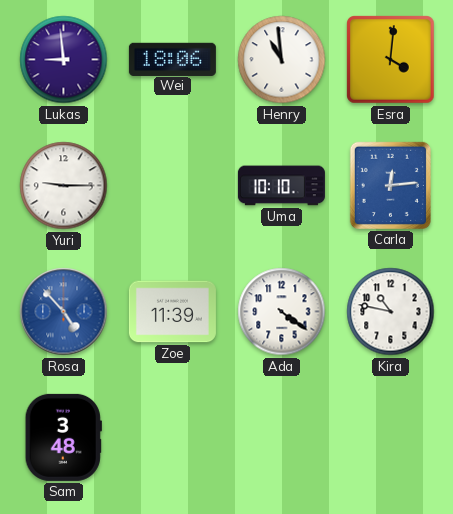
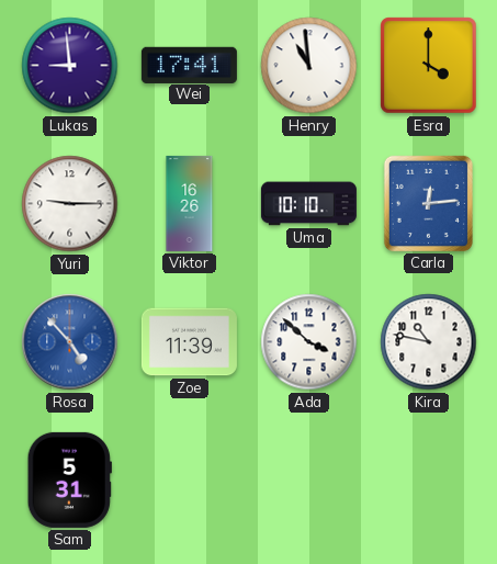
Wei: 18:06 -> 17:41 (189, 65)
Esra: 4:01 -> 4:00 (429, 66)
Viktor: none -> 16:26 (190, 203)
Ada: 4:21 -> 3:52 (309, 342)
Sam: 3:48 -> 5:31 (69, 480)
